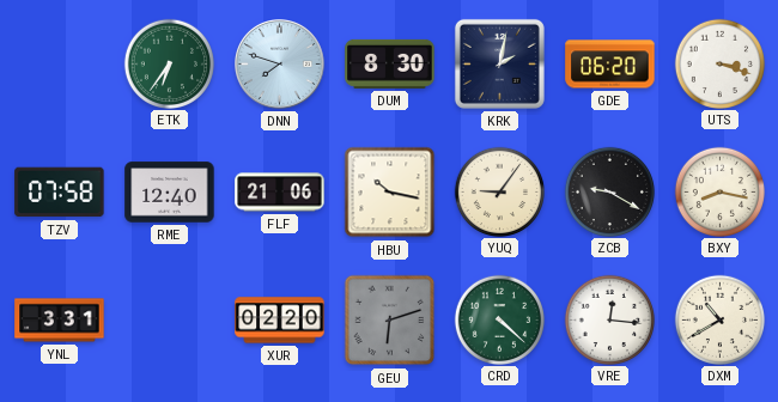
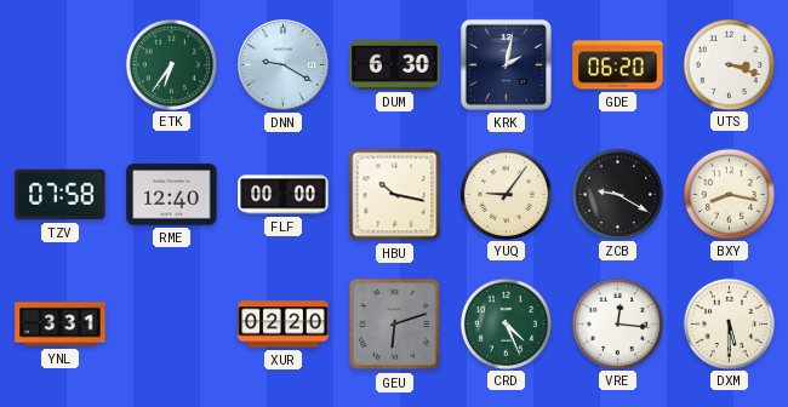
DNN: 7:48 -> 9:20 (284, 65)
DUM: 8:30 -> 6:30 (395, 64)
FLF: 21:06 -> 00:00 (284, 195)
CRD: 4:22 -> 4:26 (506, 323)
DXM: 10:40 -> 5:30 (729, 323)
